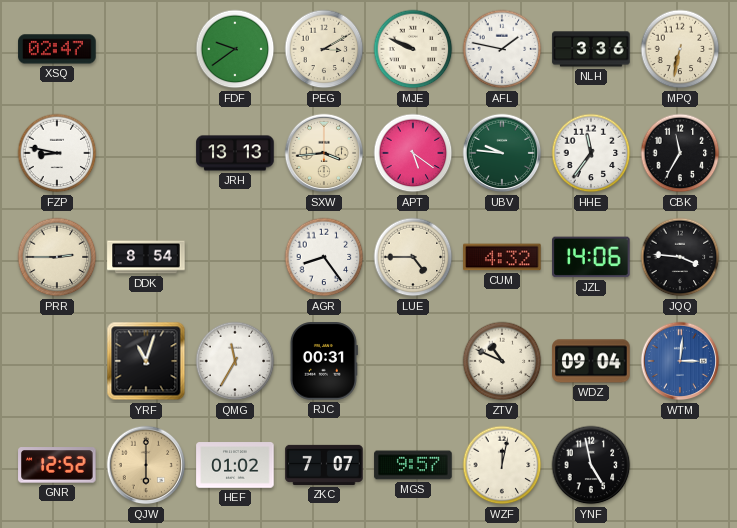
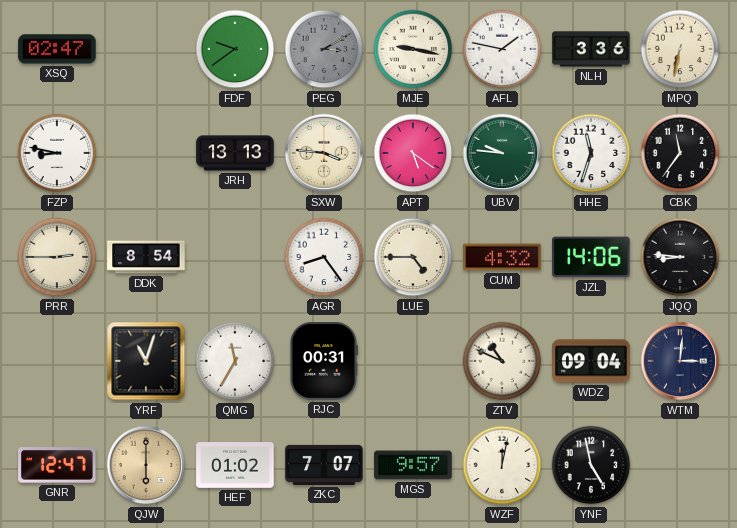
PEG dial: cream -> grey (324, 49)
MJE: 9:49 -> 9:17 (413, 49)
SXW: 3:44 -> 3:46 (324, 153)
HHE: 11:36 -> 11:33 (591, 153)
CBK: 11:35 -> 11:36 (680, 153)
JQQ: 3:46 -> 8:46 (680, 257)
WTM dial: blue -> navy (680, 361)
GNR: 12:52 -> 12:47 (57, 465)
